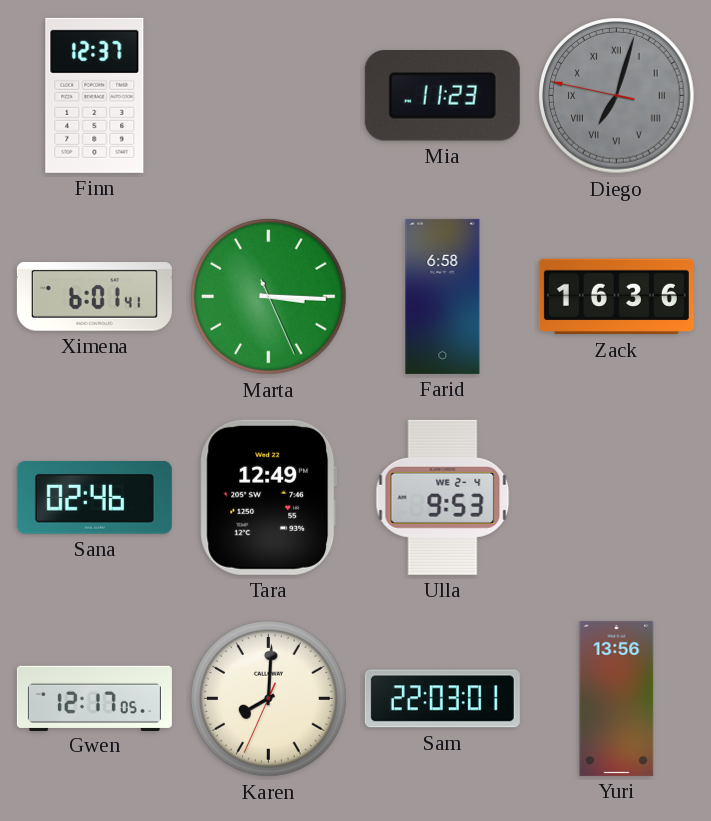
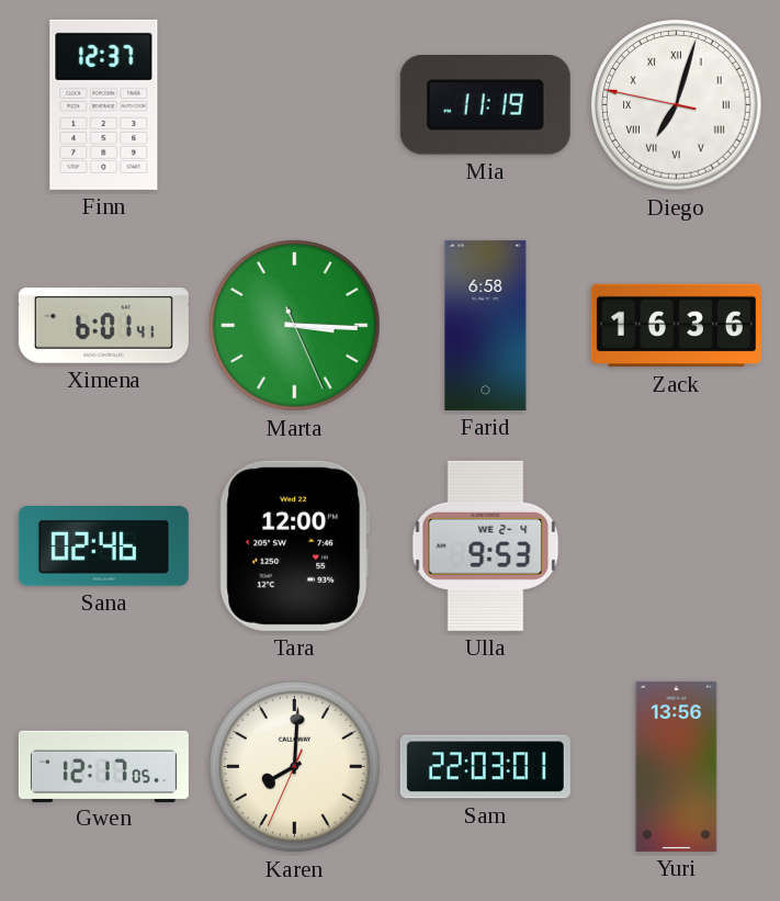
Mia: 11:23 -> 11:19 (485, 105)
Diego dial: grey -> white (677, 105)
Tara: 12:49 -> 12:00 (295, 545)
